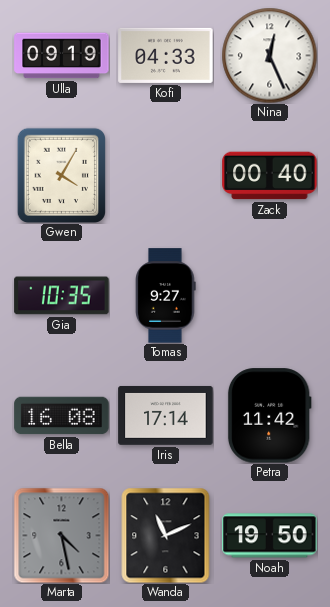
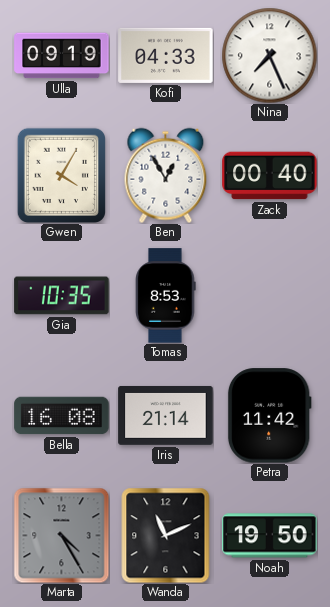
Nina: 12:26 -> 7:26 (269, 55)
Ben: none -> 12:55 (166, 175)
Tomas: 9:27 -> 8:53 (166, 296)
Iris: 17:14 -> 21:14 (166, 415)
Marta: 4:28 -> 4:25 (61, 535)
